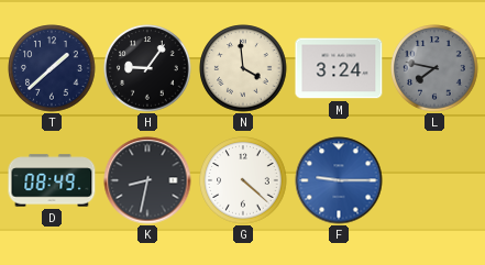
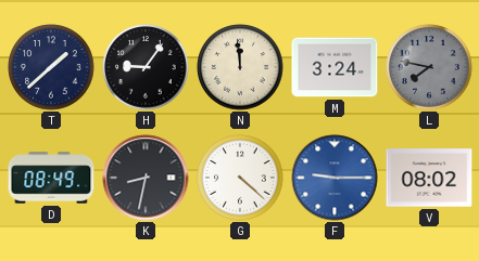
N: 3:59 -> 11:59 (240, 67)
V: none -> 08:02 (429, 178)
